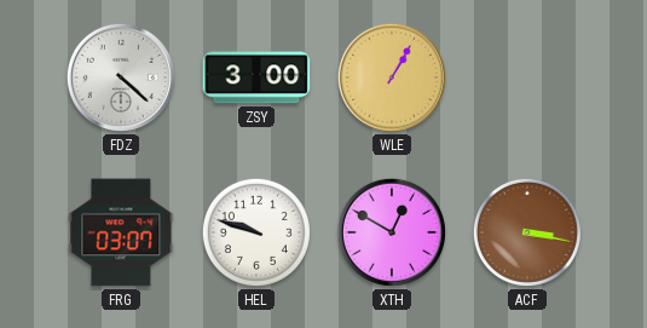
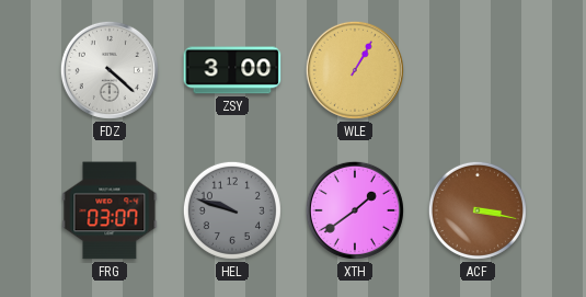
HEL dial: white -> grey (232, 210)
XTH: 12:50 -> 1:39 (355, 210)
